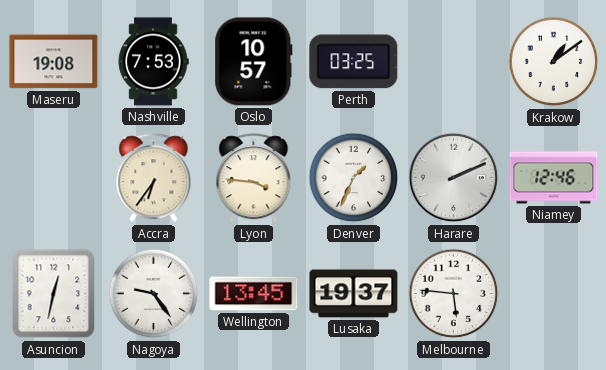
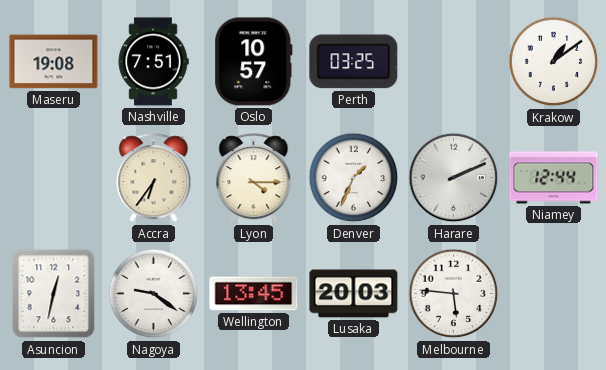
Nashville: 7:53 -> 7:51 (153, 62)
Lyon: 3:46 -> 4:15 (254, 178)
Niamey: 12:46 -> 12:44 (554, 178)
Nagoya: 9:24 -> 9:21 (154, 294)
Lusaka: 19:37 -> 20:03 (354, 294)
